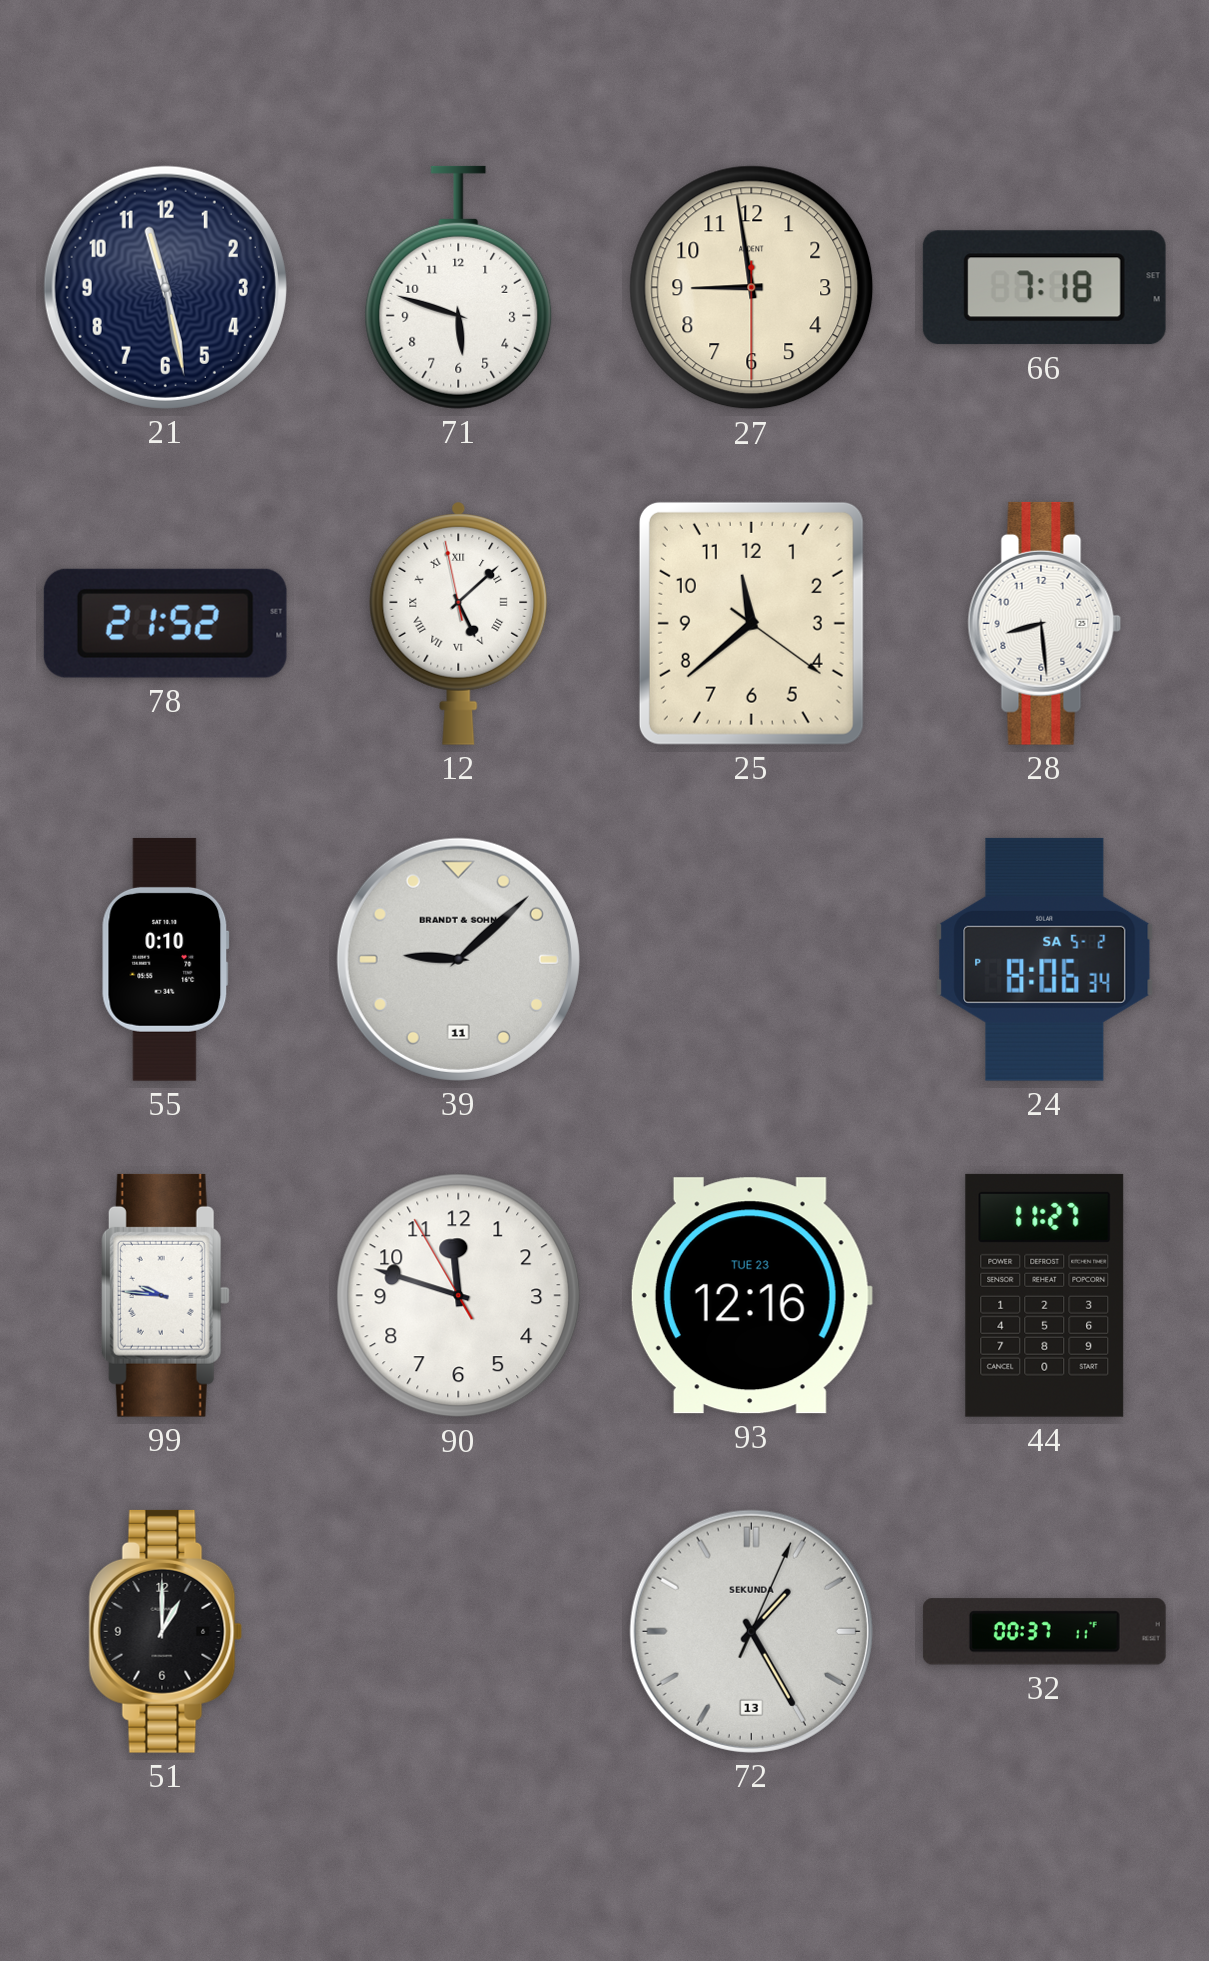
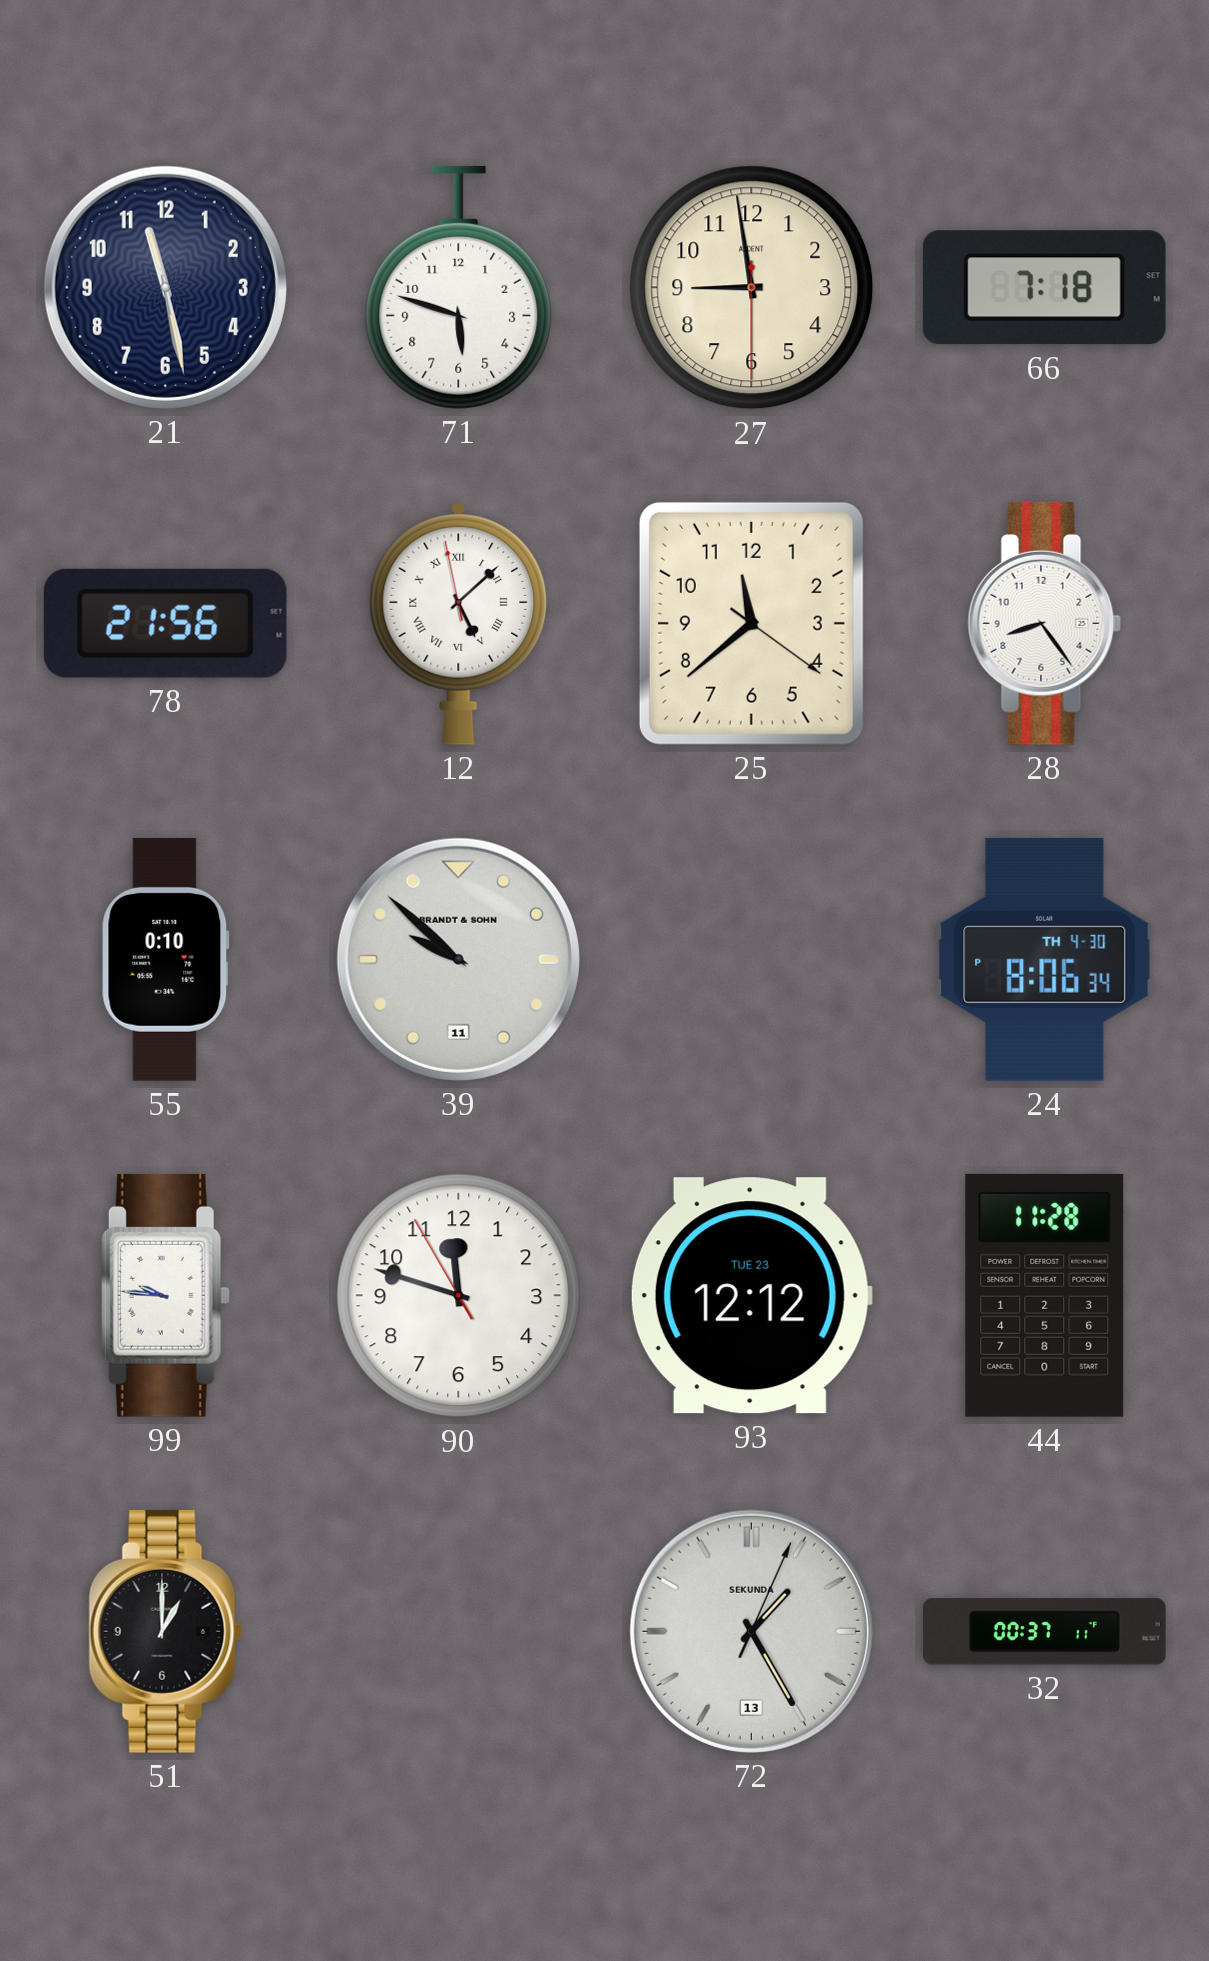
78: 21:52 -> 21:56 (165, 623)
28: 8:29 -> 8:24 (1045, 623)
39: 9:08 -> 9:52 (458, 959)
24 date: SA 5-2 -> TH 4-30 (1045, 959)
93: 12:16 -> 12:12 (751, 1296)
44: 11:27 -> 11:28 (1045, 1295)
